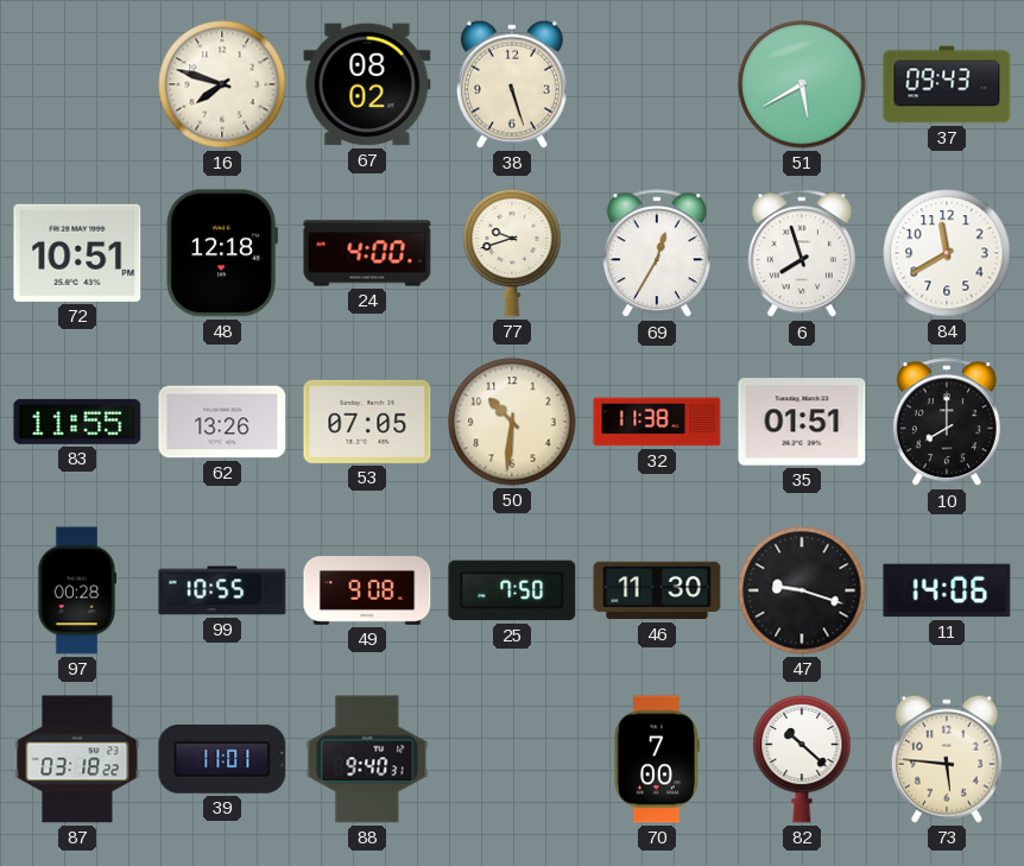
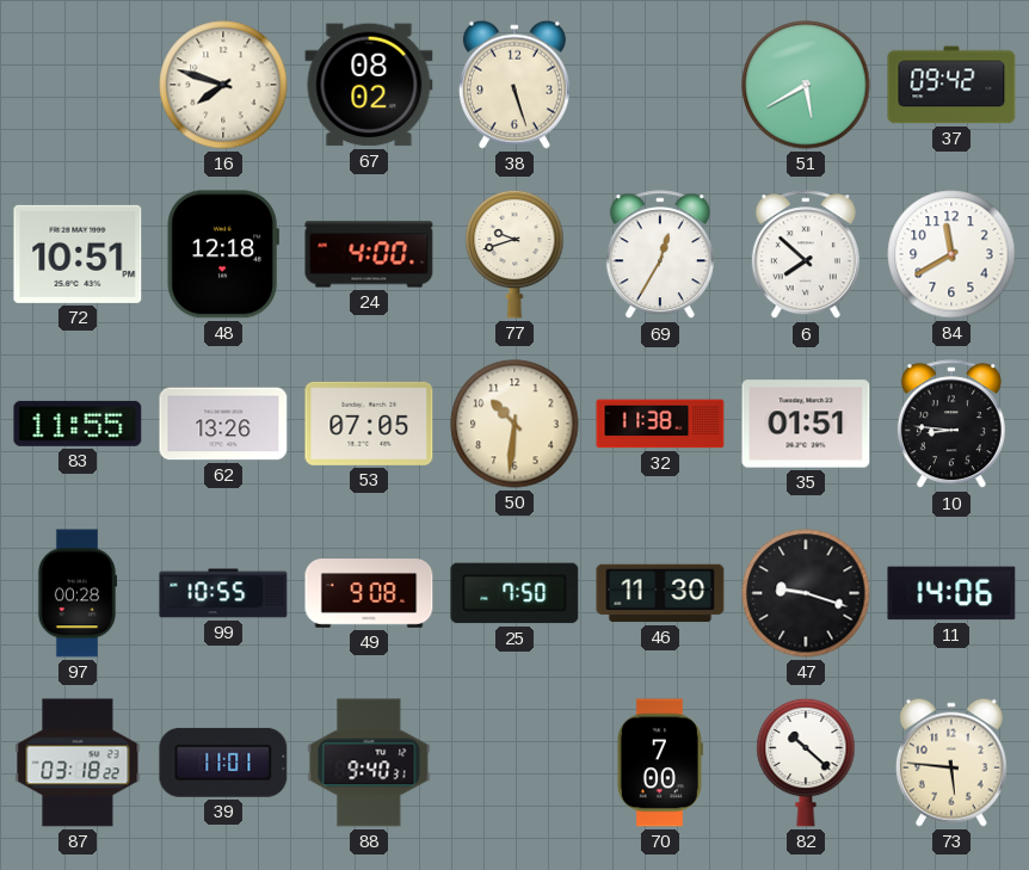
37: 09:43 -> 09:42 (951, 85)
6: 7:57 -> 7:52 (806, 255)
10: 8:00 -> 8:46 (951, 425)
